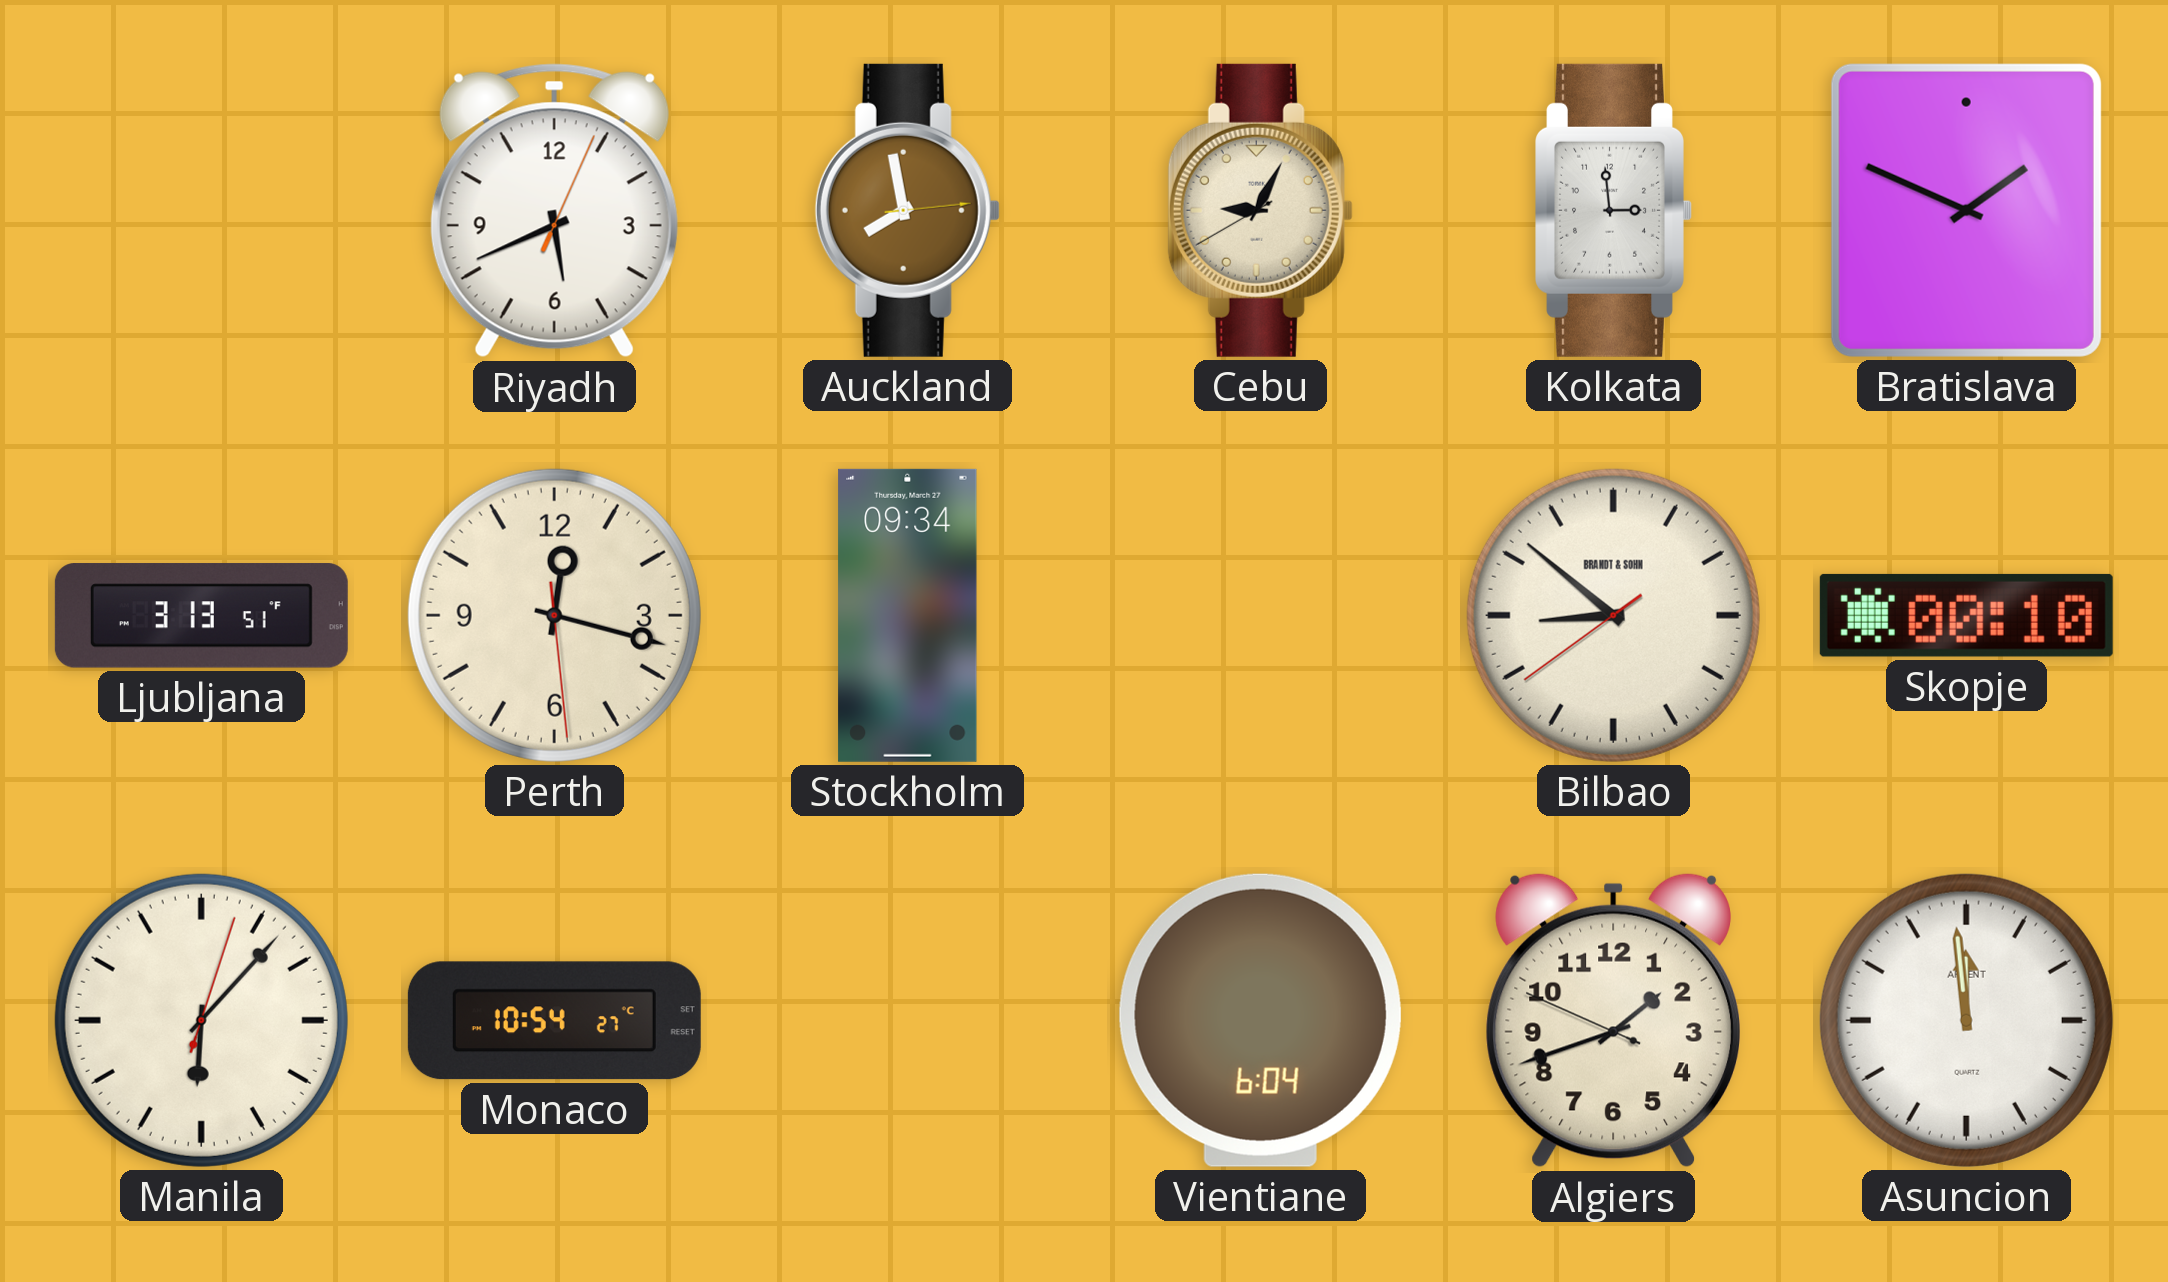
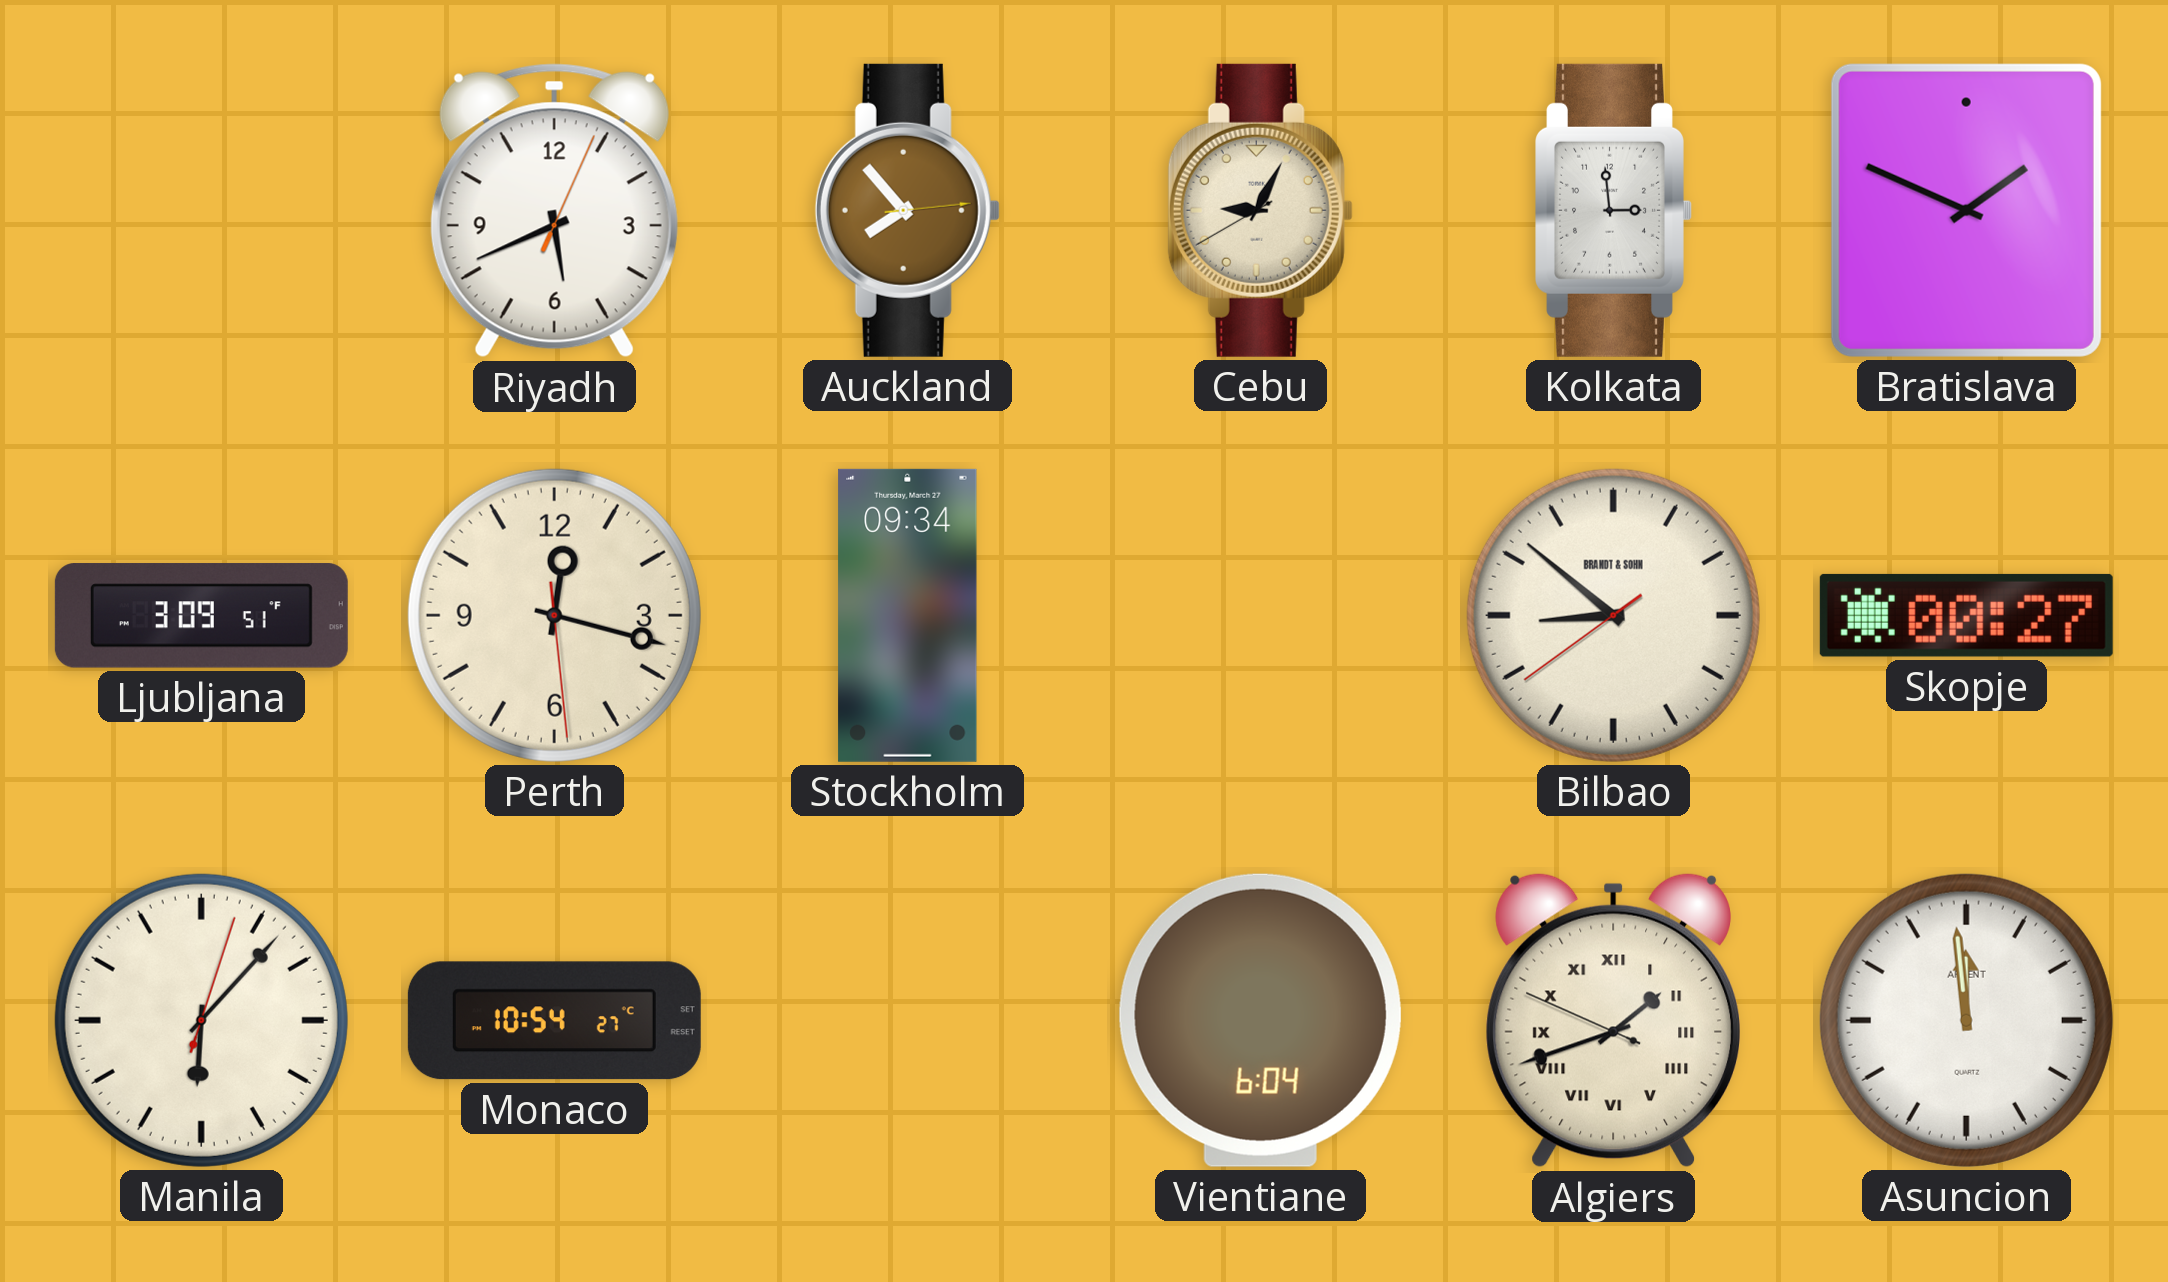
Auckland: 7:58 -> 7:53 (907, 210)
Ljubljana: 3:13 -> 3:09 (201, 616)
Skopje: 00:10 -> 00:27 (1966, 615)
Algiers numerals: Arabic -> Roman (1613, 1021)
